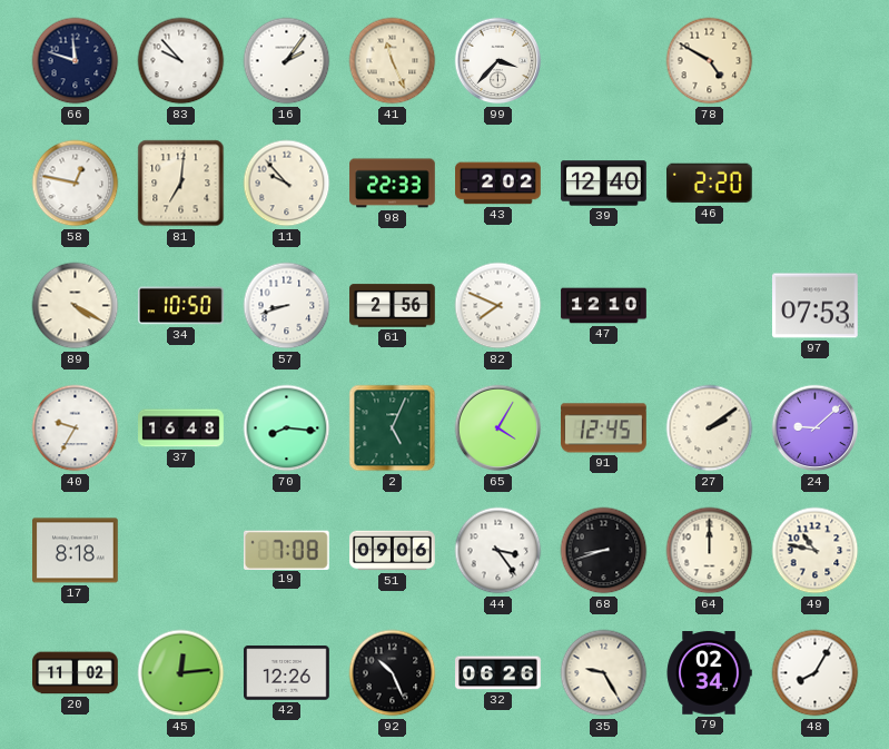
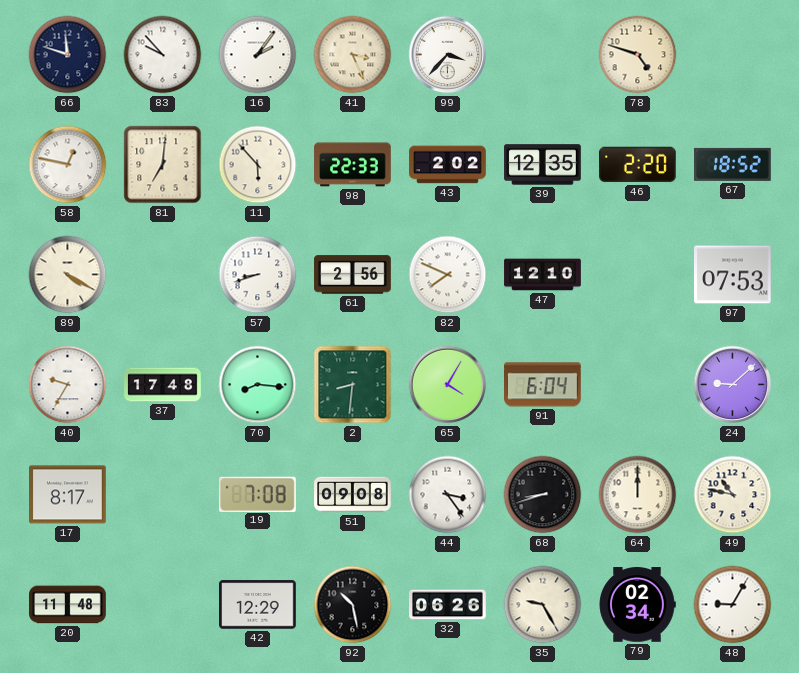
41: 11:26 -> 3:26 (353, 55)
78: 4:50 -> 4:48 (638, 55)
11: 9:53 -> 5:53 (258, 165)
39: 12:40 -> 12:35 (543, 165)
67: none -> 18:52 (733, 164)
34: 10:50 -> none (181, 306)
37: 16:48 -> 17:48 (163, 385)
2: 5:04 -> 8:31 (353, 385)
91: 12:45 -> 6:04 (543, 385)
27: 2:09 -> none (710, 428)
17: 8:18 -> 8:17 (68, 495)
51: 09:06 -> 09:08 (353, 495)
20: 11:02 -> 11:48 (68, 605)
45: 12:14 -> none (181, 673)
42: 12:26 -> 12:29 (258, 605)
92: 10:26 -> 10:28 (353, 605)
48: 8:05 -> 9:05 (733, 605)
